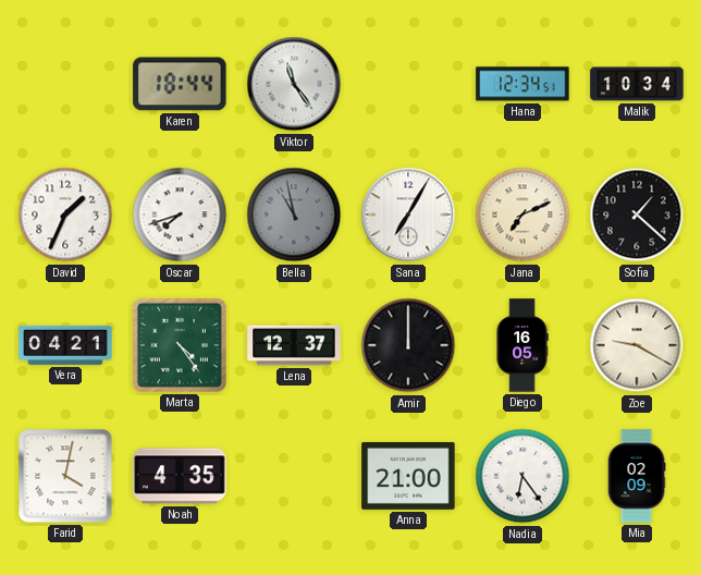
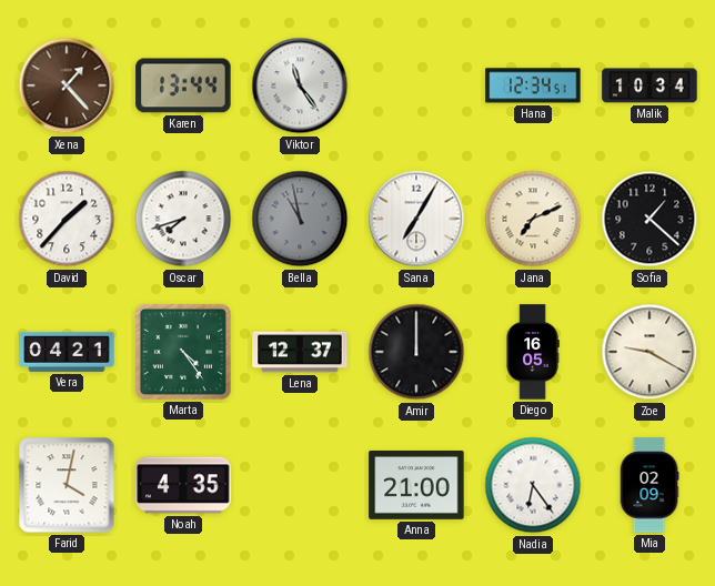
Xena: none -> 1:23 (67, 85)
Karen: 18:44 -> 13:44 (183, 85)
David: 1:34 -> 1:37 (67, 219)
